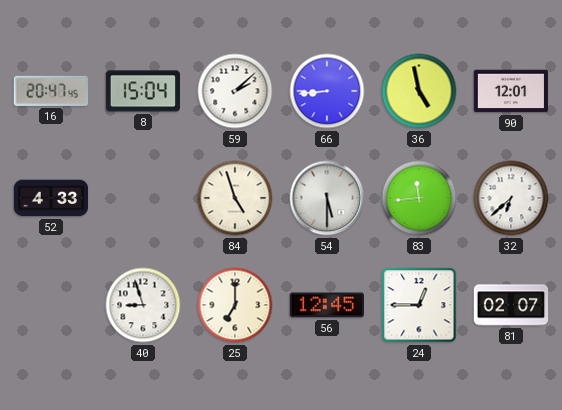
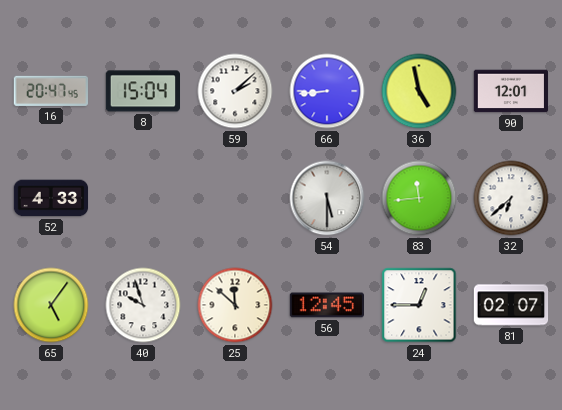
84: 4:57 -> none (235, 198)
65: none -> 5:06 (51, 305)
40: 8:57 -> 9:57 (143, 305)
25: 7:00 -> 11:52 (235, 305)
